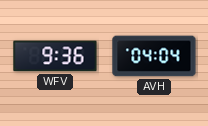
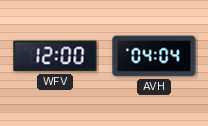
WFV: 9:36 -> 12:00 (55, 56)
